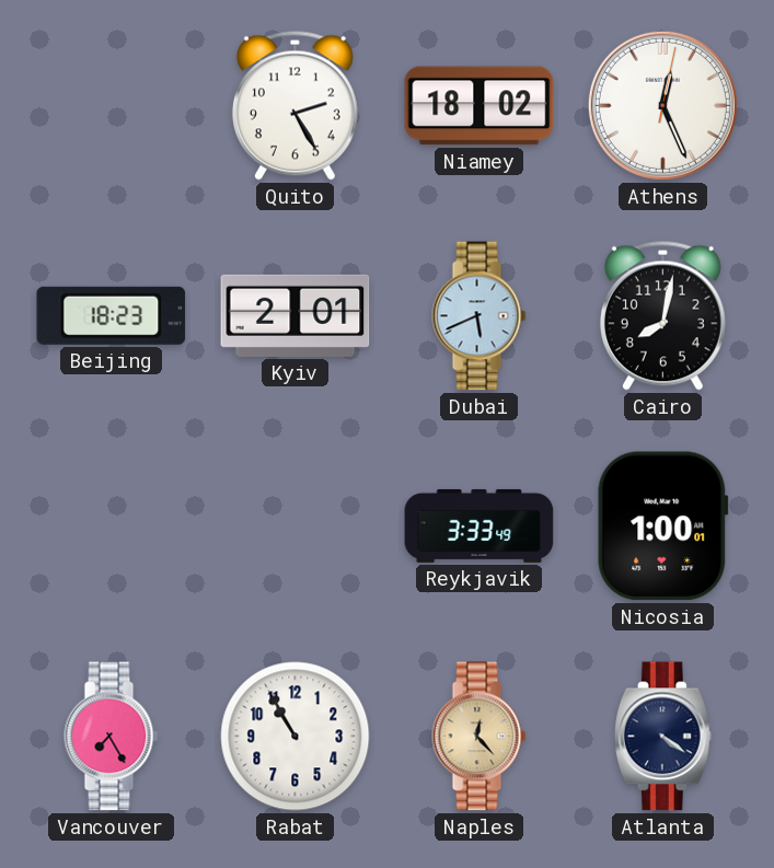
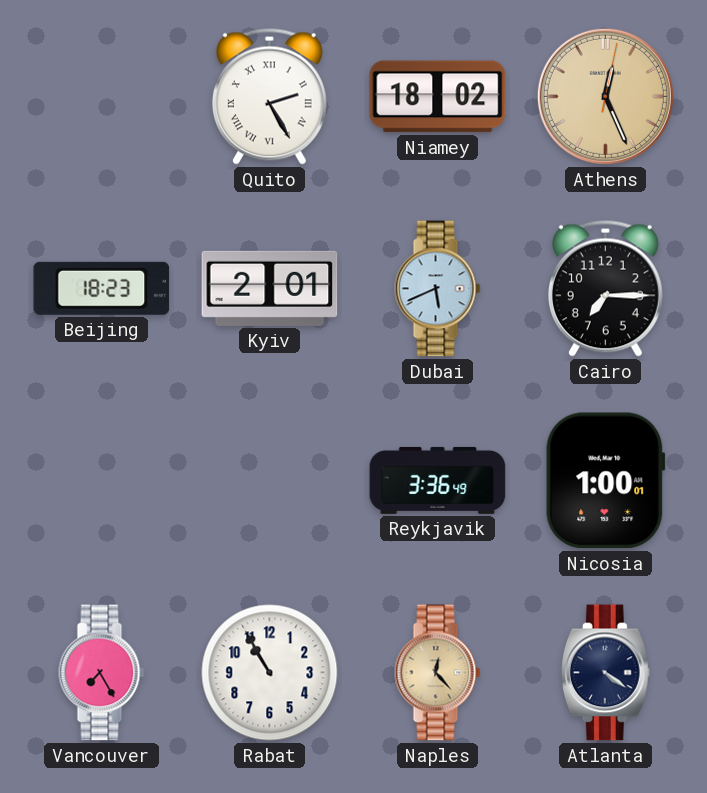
Quito numerals: Arabic -> Roman (269, 96)
Athens dial: white -> champagne (605, 96)
Cairo: 8:02 -> 7:15 (605, 288)
Reykjavik: 3:33 -> 3:36 (438, 480)
